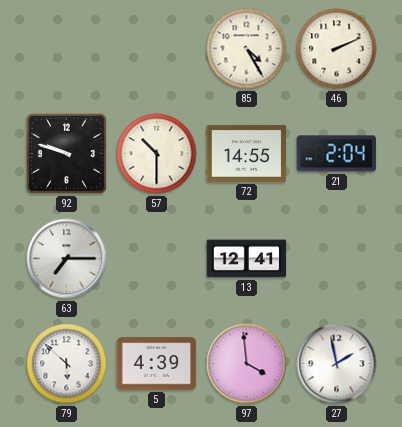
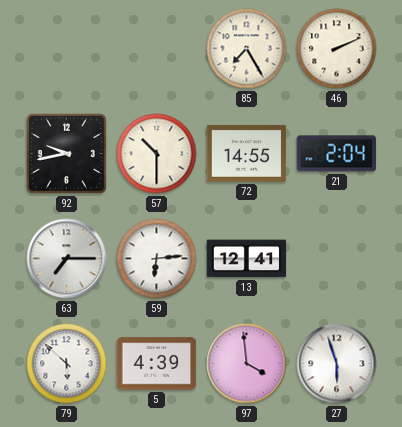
85: 4:25 -> 7:25 (247, 49)
92: 9:48 -> 9:43 (66, 153)
59: none -> 6:14 (157, 259)
27: 1:58 -> 5:57 (337, 364)
